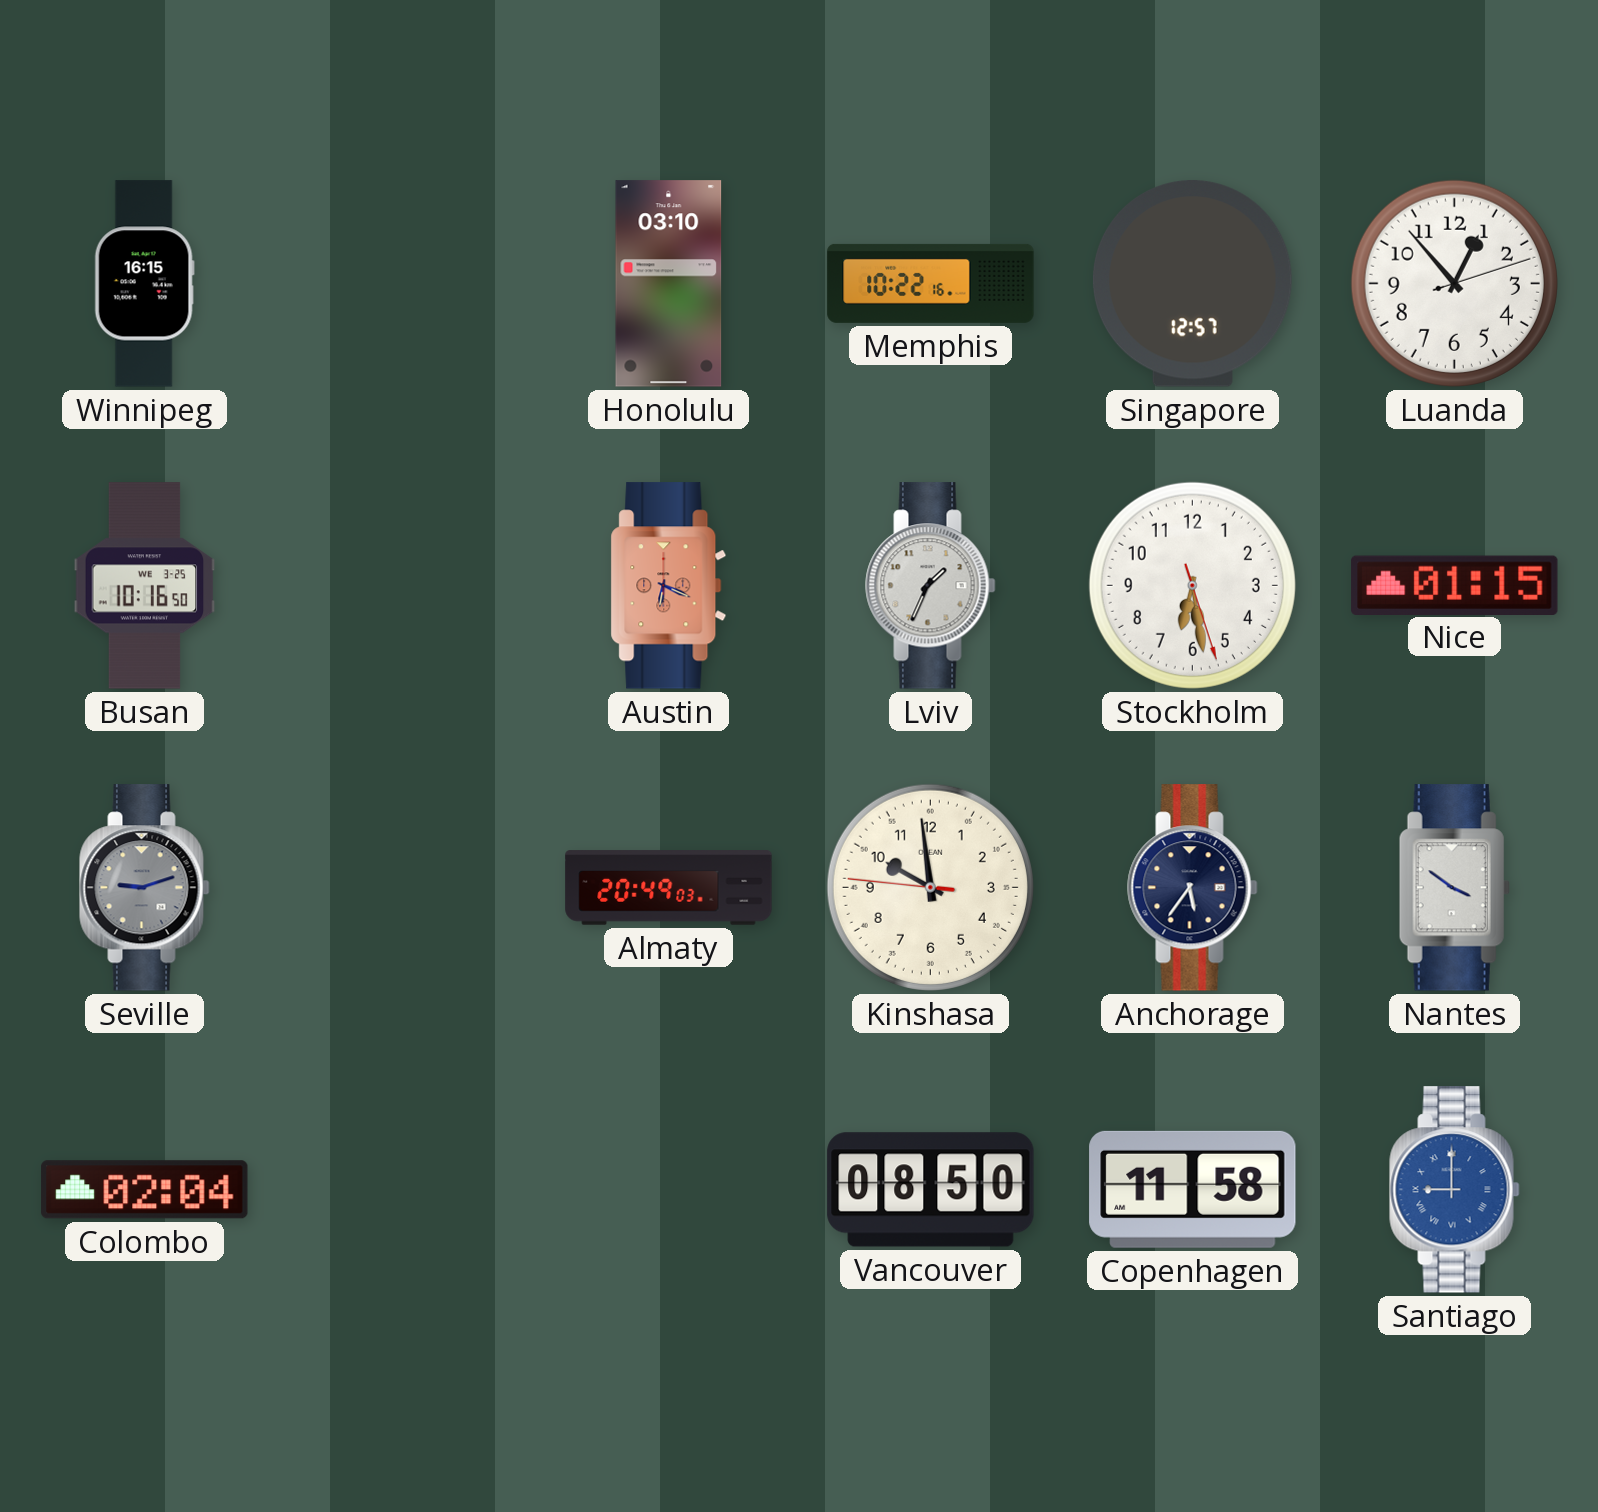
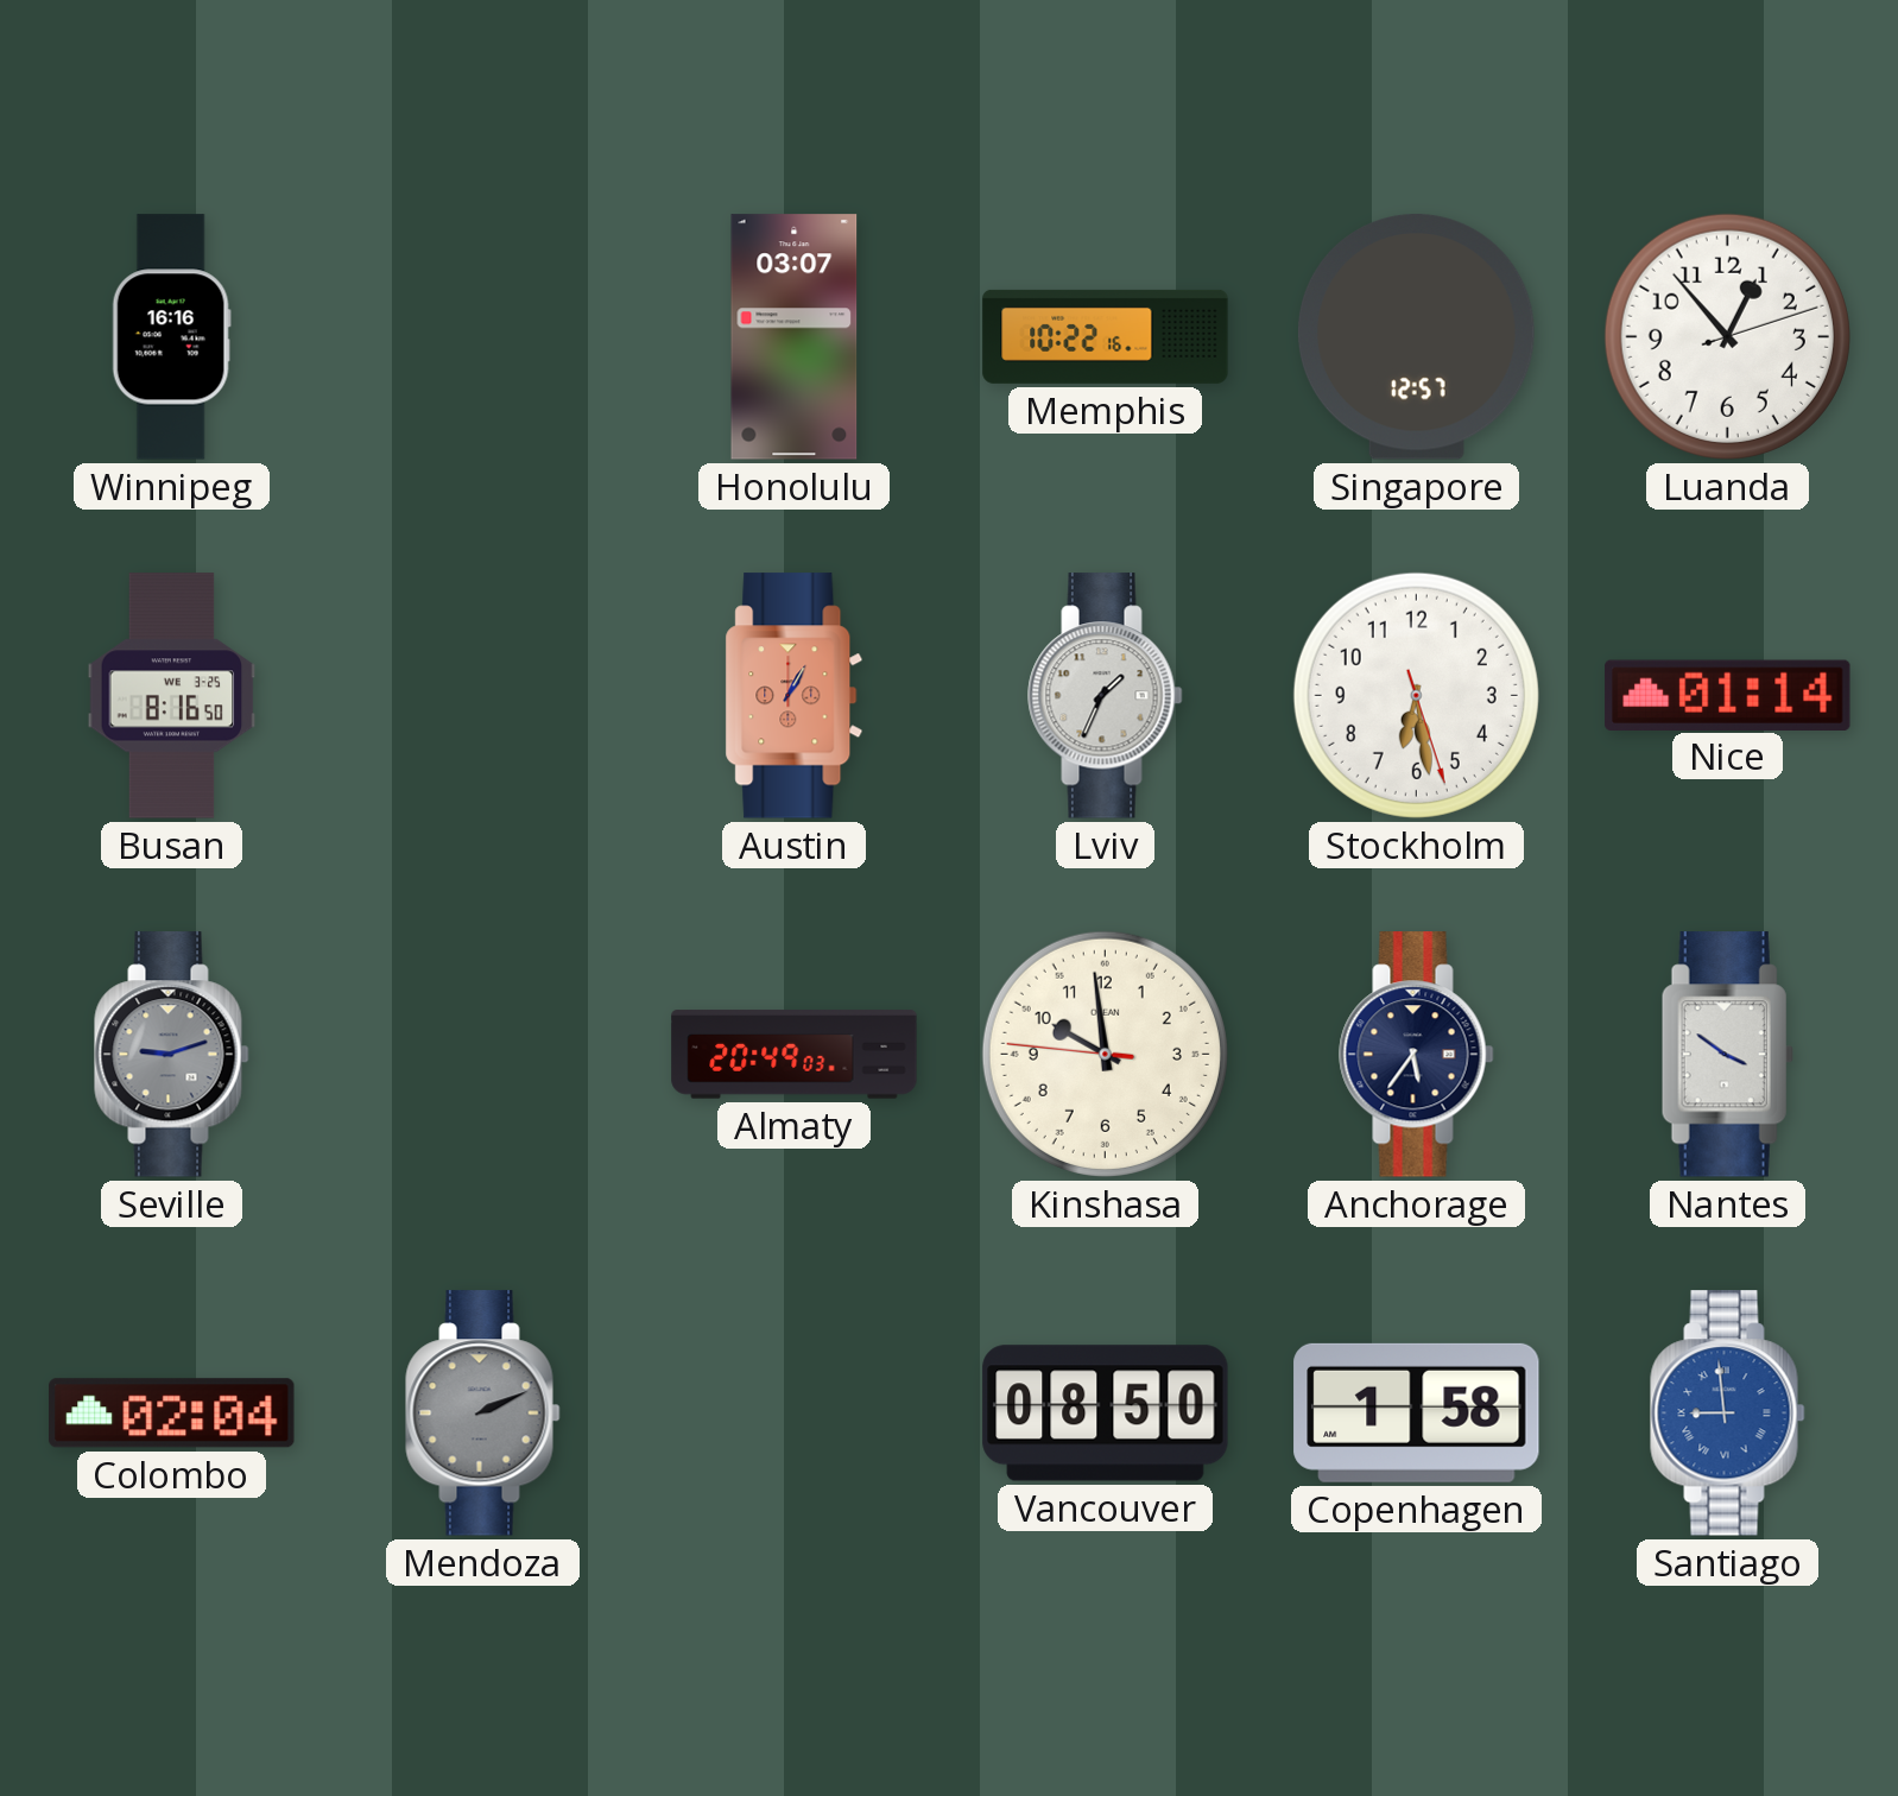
Winnipeg: 16:15 -> 16:16 (171, 337)
Honolulu: 03:10 -> 03:07 (795, 337)
Busan: 10:16 -> 8:16 (172, 696)
Austin: 6:19 -> 1:05 (795, 696)
Nice: 01:15 -> 01:14 (1728, 695)
Mendoza: none -> 2:11 (483, 1414)
Copenhagen: 11:58 -> 1:58 (1417, 1412)
Santiago: 9:00 -> 8:59 (1728, 1414)
